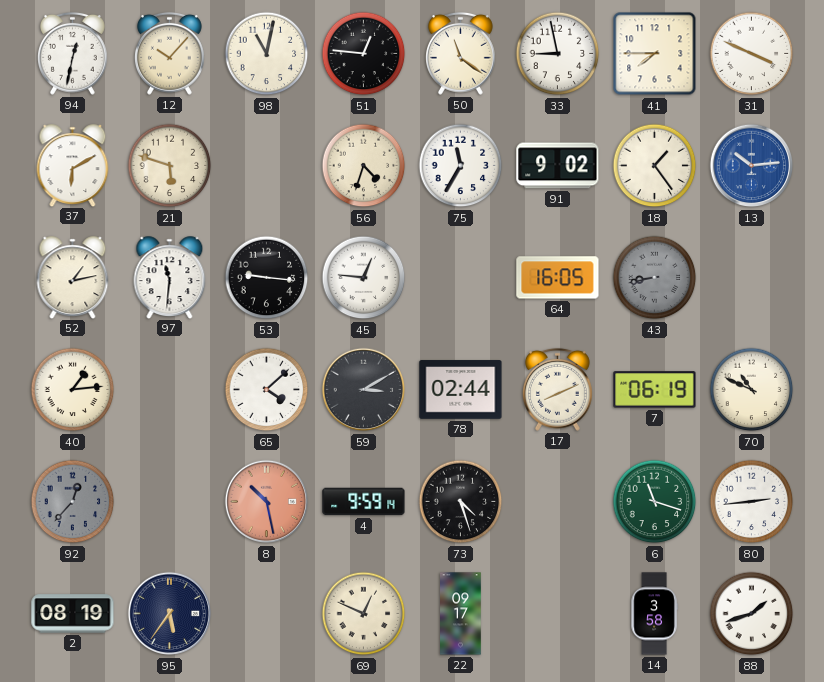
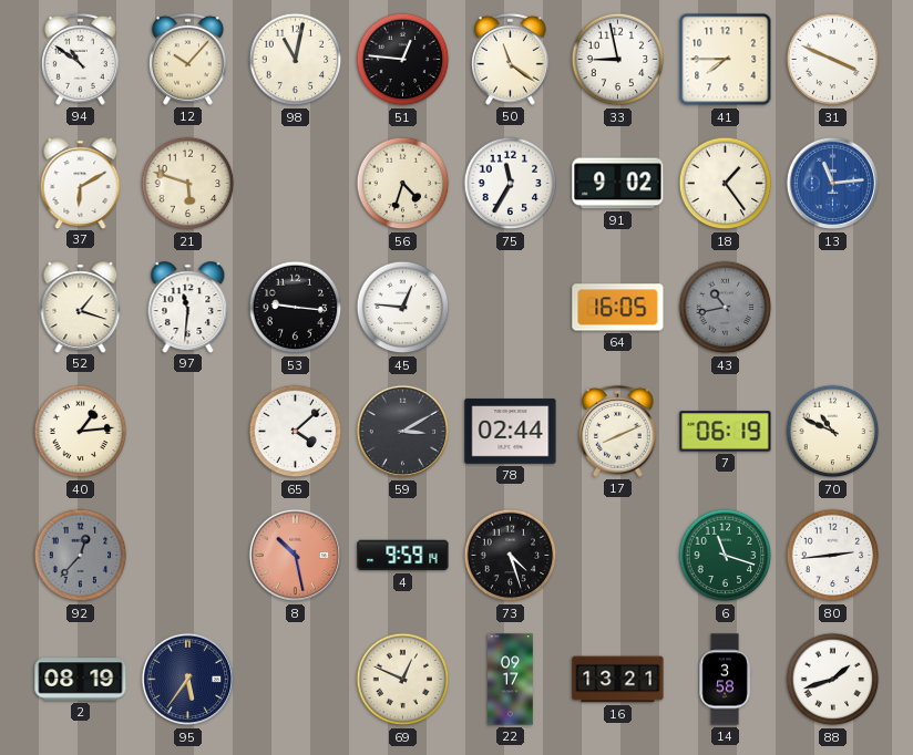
94: 12:32 -> 10:51 (80, 59)
13: 10:14 -> 11:14 (833, 184)
52: 1:13 -> 1:18 (81, 307)
43: 8:43 -> 10:43 (726, 308)
16: none -> 13:21 (618, 680)
